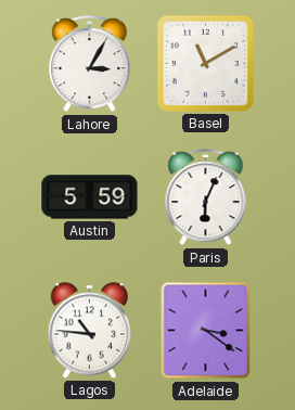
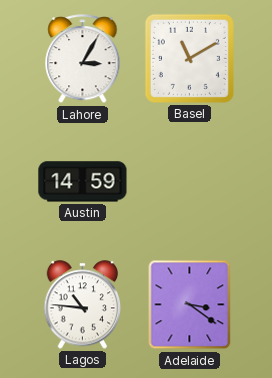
Austin: 5:59 -> 14:59 (83, 182)
Paris: 6:04 -> none (206, 197)
